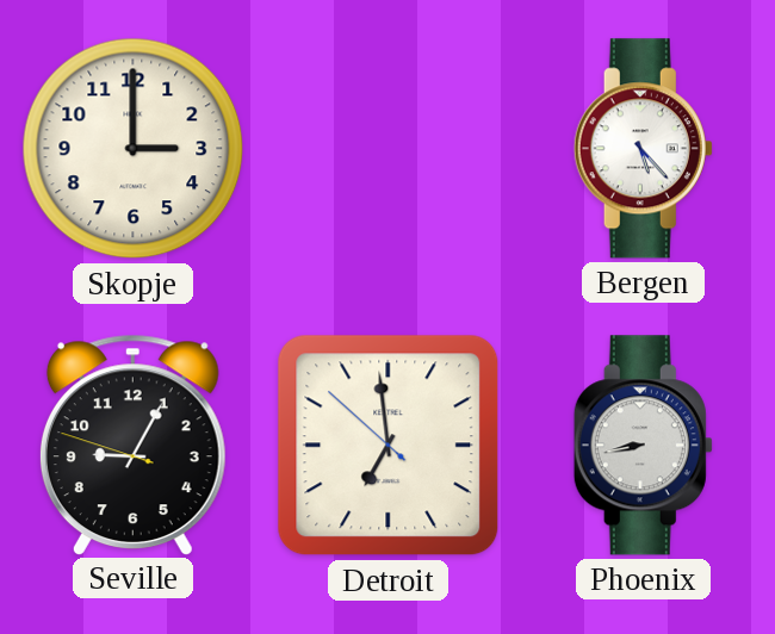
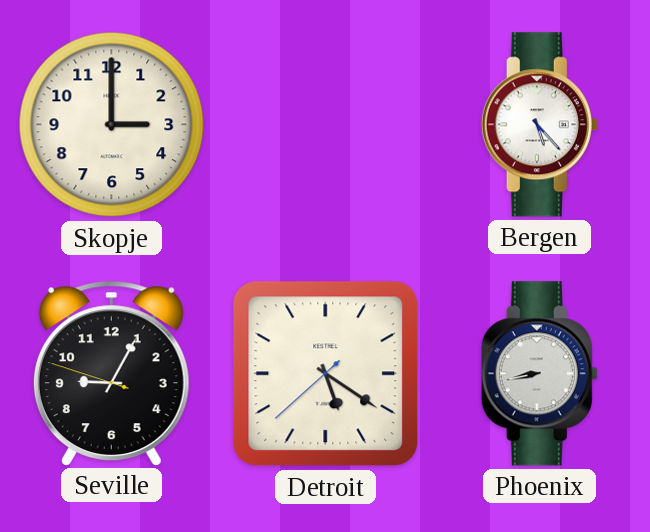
Detroit: 6:58 -> 5:20 (326, 374)
